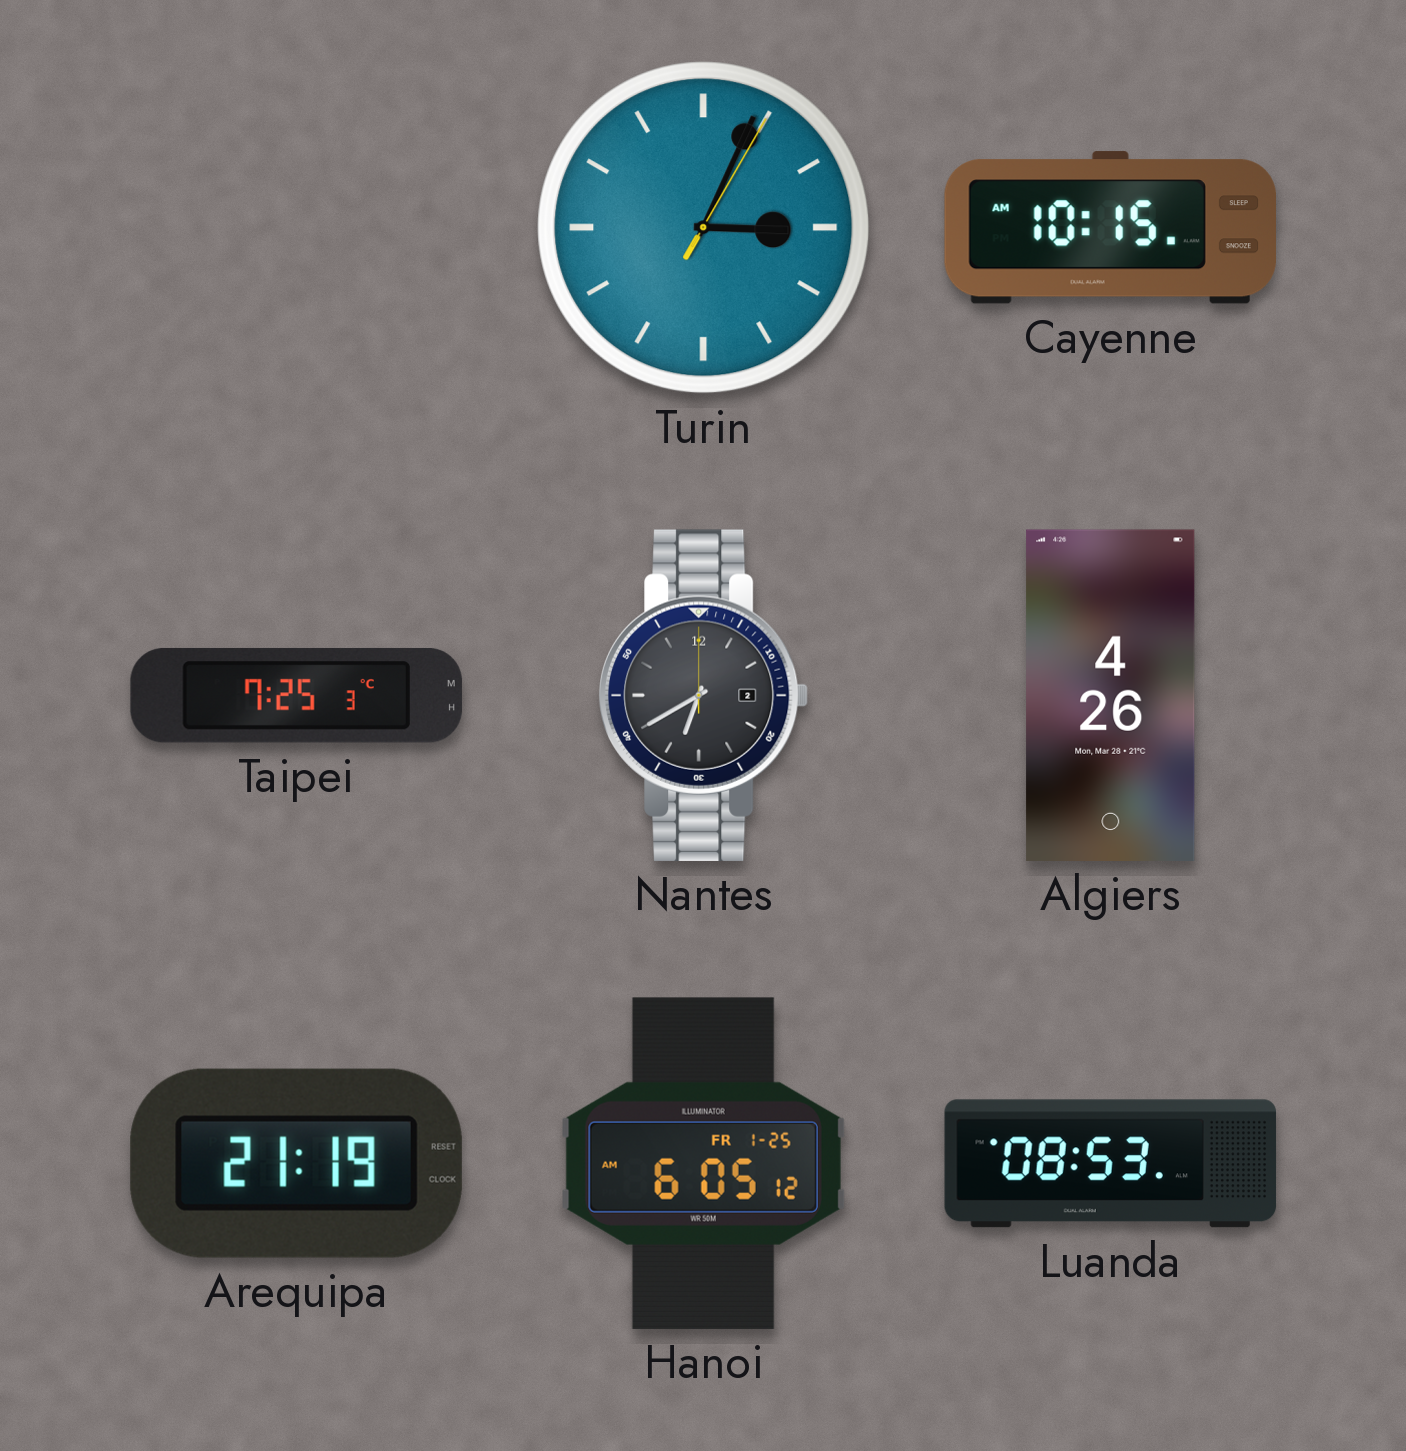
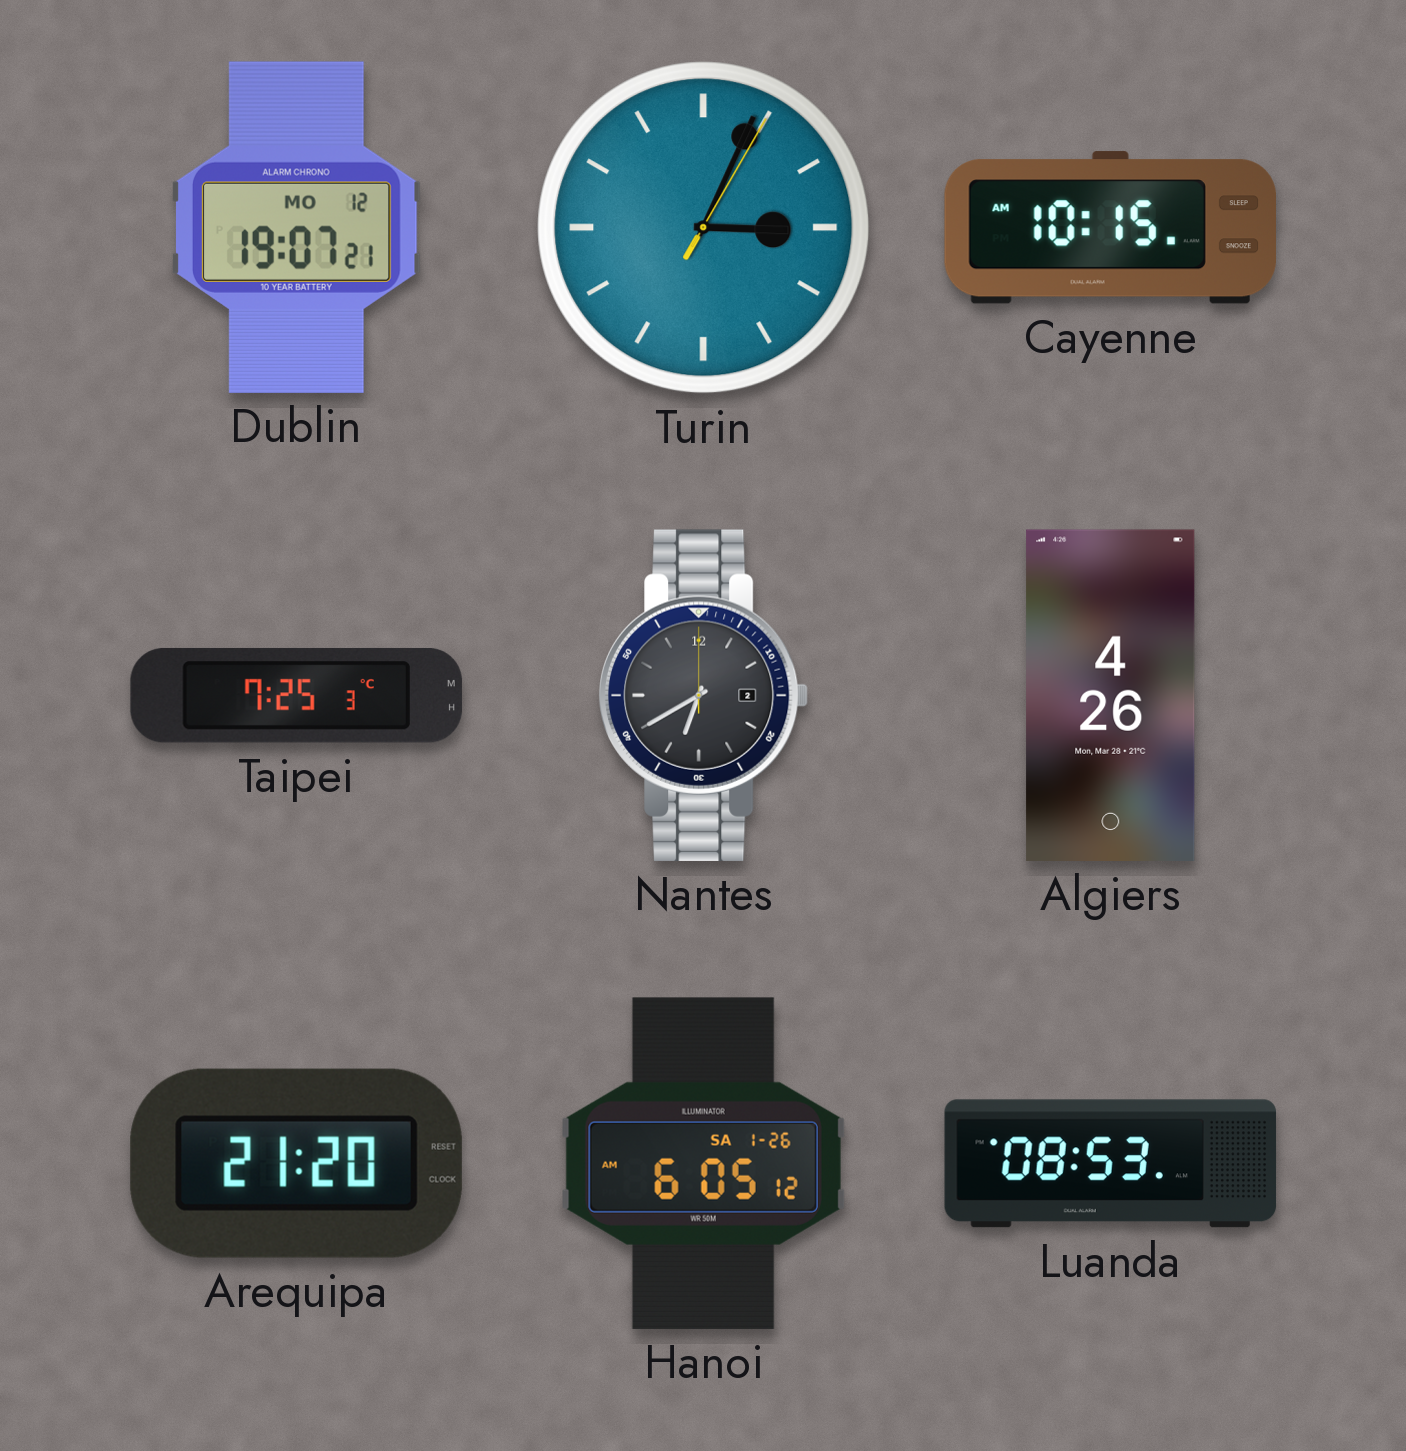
Dublin: none -> 19:07 (296, 227)
Arequipa: 21:19 -> 21:20 (296, 1163)
Hanoi date: FR 1-25 -> SA 1-26 (703, 1163)
